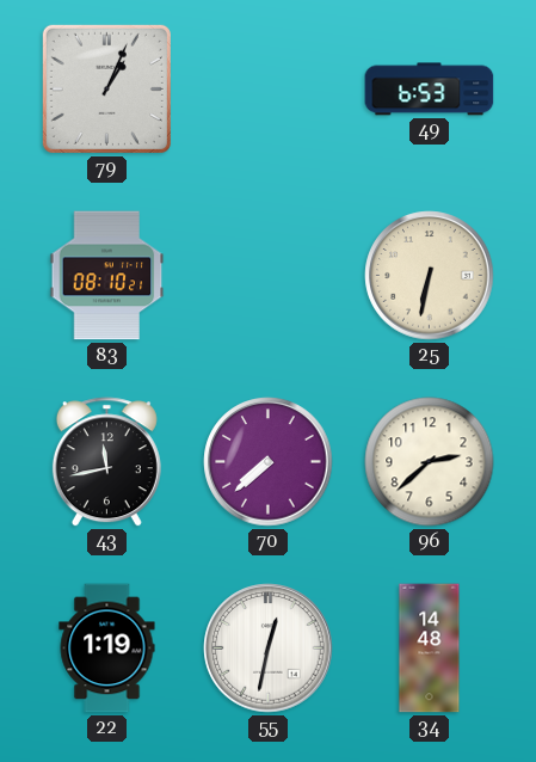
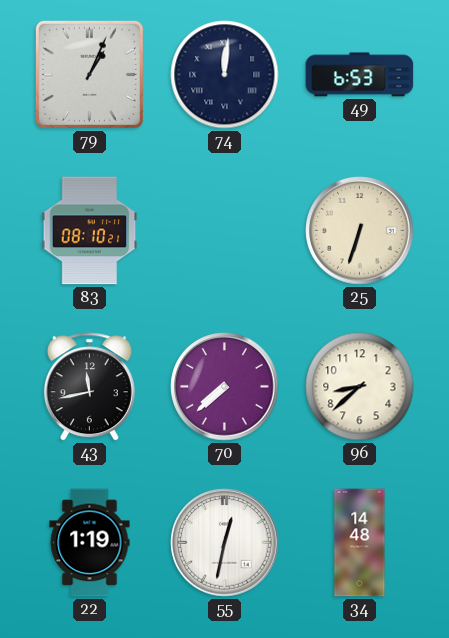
74: none -> 12:01 (225, 75)
25: 6:32 -> 6:33 (360, 231)
96: 2:38 -> 8:38 (360, 387)
